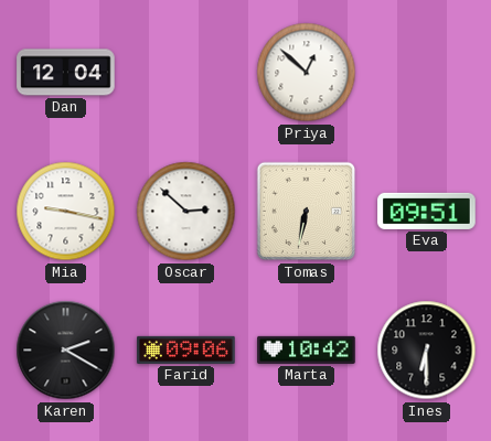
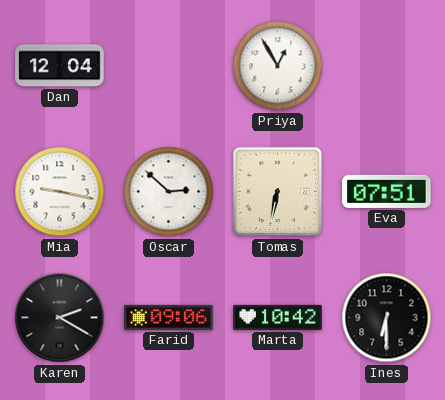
Priya: 12:52 -> 12:55 (278, 66)
Eva: 09:51 -> 07:51 (387, 191)
